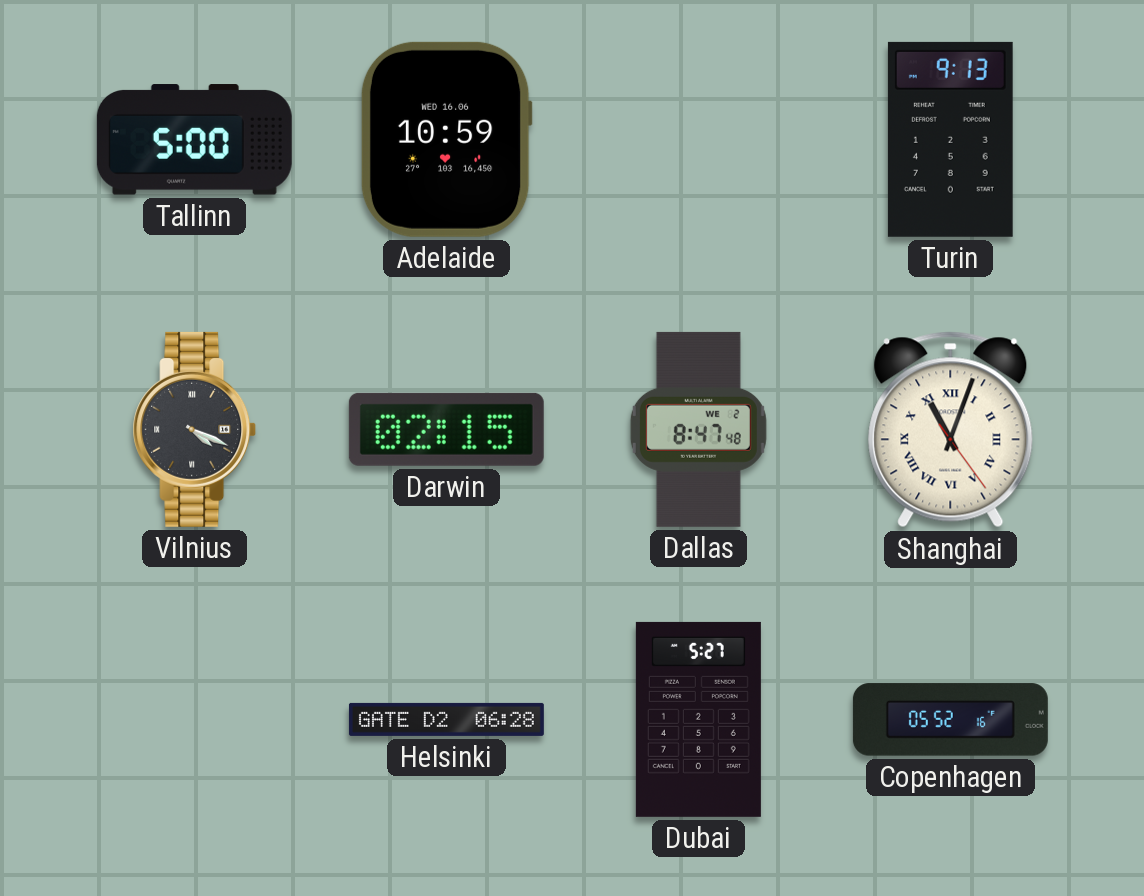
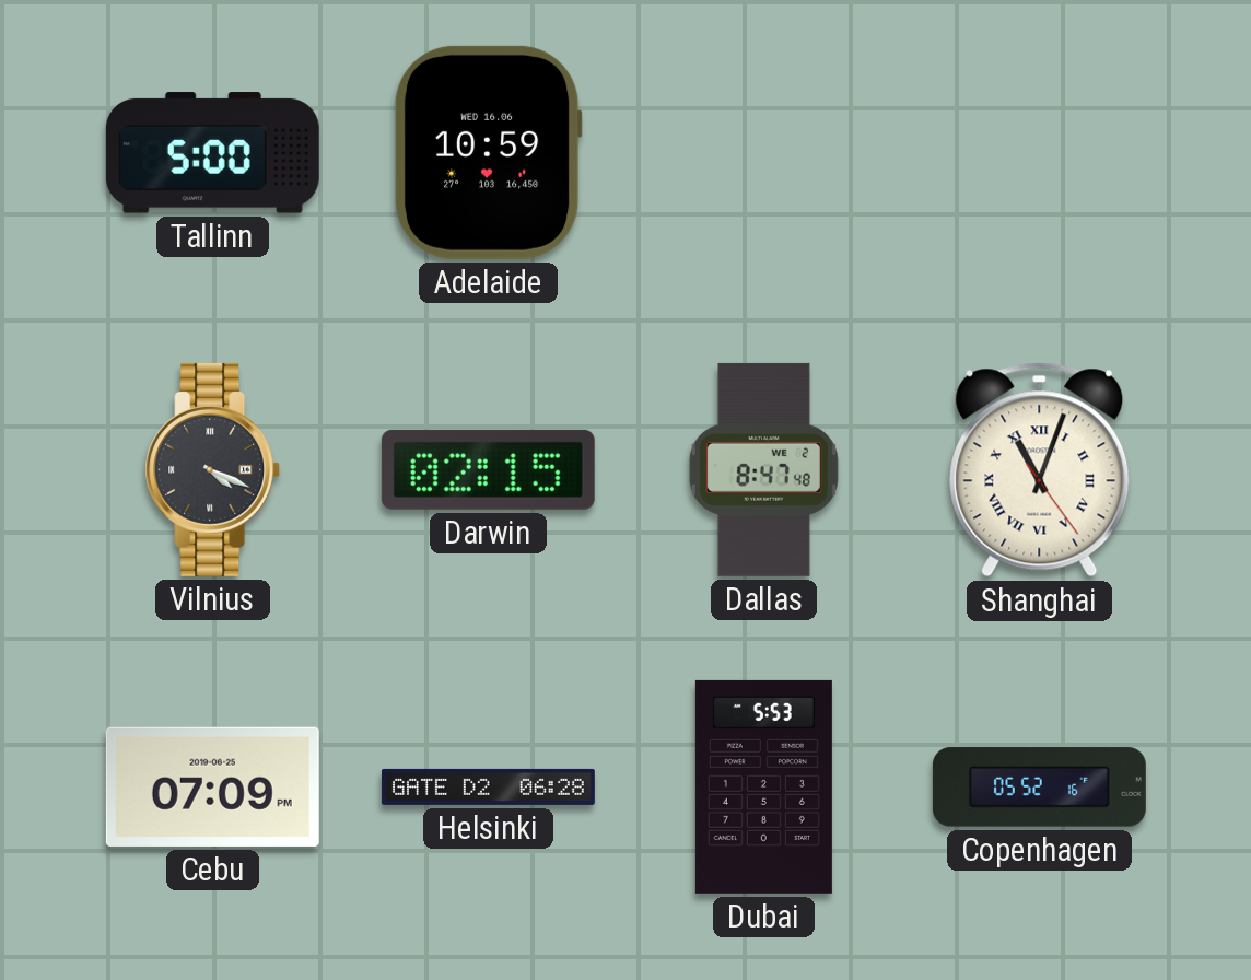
Turin: 9:13 -> none (950, 139)
Cebu: none -> 07:09 (212, 786)
Dubai: 5:27 -> 5:53 (763, 786)
